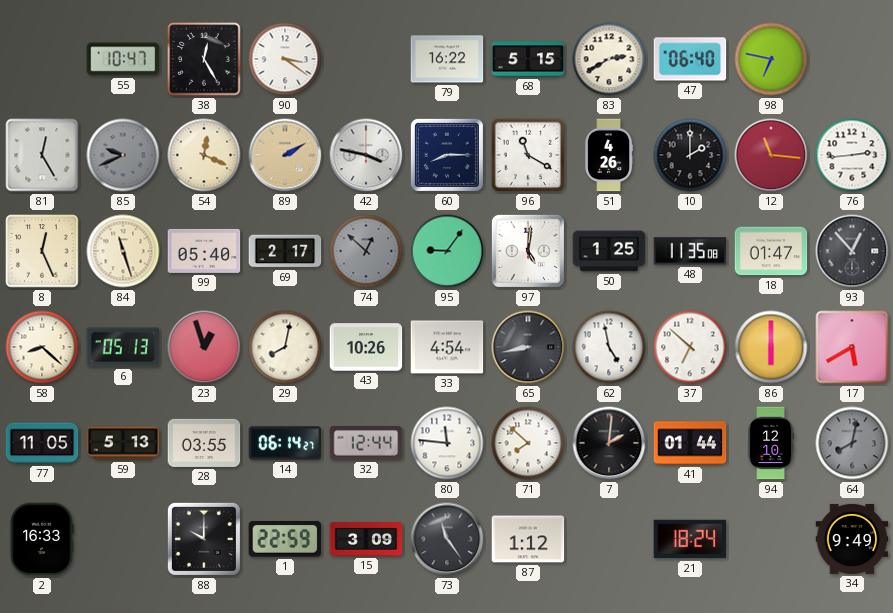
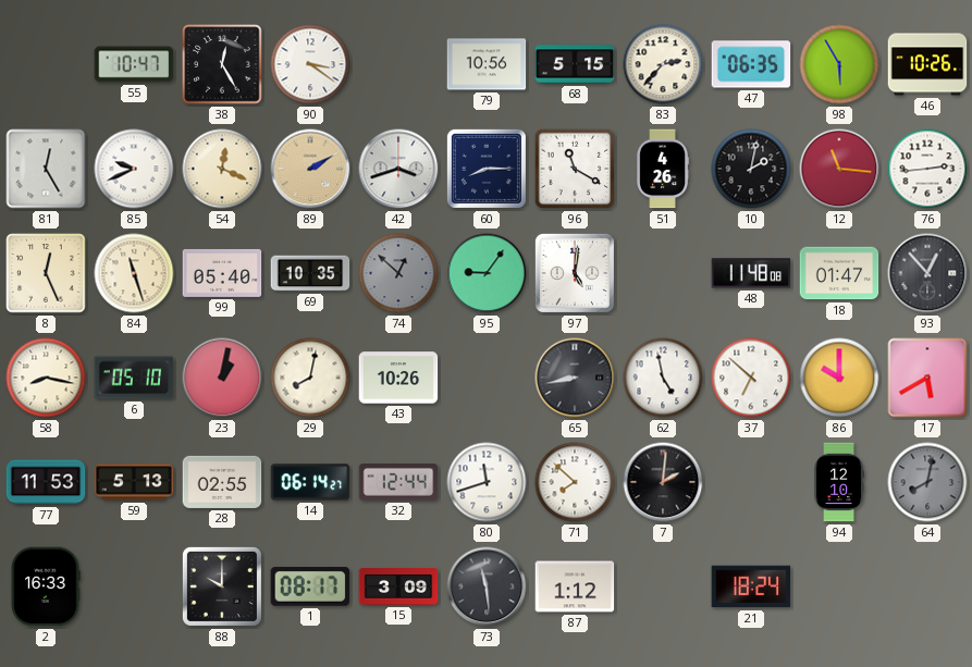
79: 16:22 -> 10:56 (487, 64)
83: 2:40 -> 2:37 (663, 64)
47: 06:40 -> 06:35 (751, 64)
98: 6:47 -> 5:55 (839, 64)
46: none -> 10:26 (927, 64)
85 dial: grey -> white (134, 169)
42: 3:47 -> 3:42 (398, 169)
10: 2:00 -> 2:02 (751, 169)
69: 2:17 -> 10:35 (310, 273)
50: 1:25 -> none (609, 251)
48: 11:35 -> 11:48 (751, 273)
58: 8:22 -> 8:17 (46, 378)
6: 05:13 -> 05:10 (134, 378)
23: 12:57 -> 1:02 (222, 378)
33: 4:54 -> none (447, 347)
86: 6:00 -> 10:00 (839, 378)
77: 11:05 -> 11:53 (46, 482)
28: 03:55 -> 02:55 (222, 482)
80: 11:46 -> 11:42 (487, 482)
41: 01:44 -> none (690, 443)
1: 22:59 -> 08:17 (310, 586)
73: 11:24 -> 11:29 (487, 586)
34: 9:49 -> none (852, 539)
